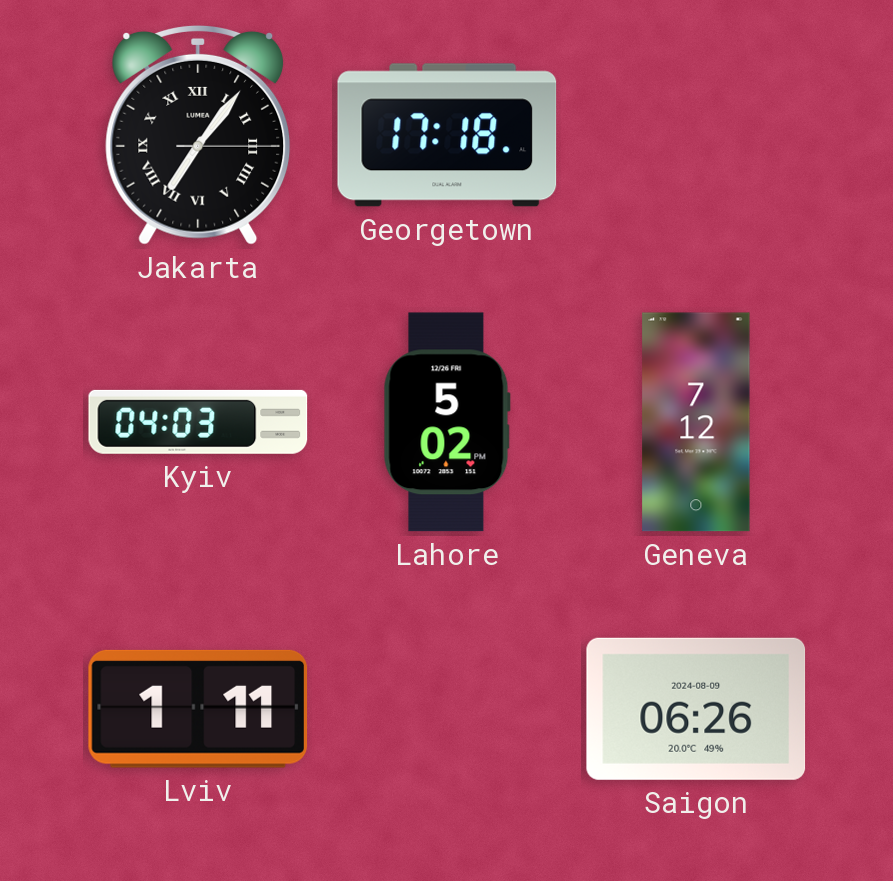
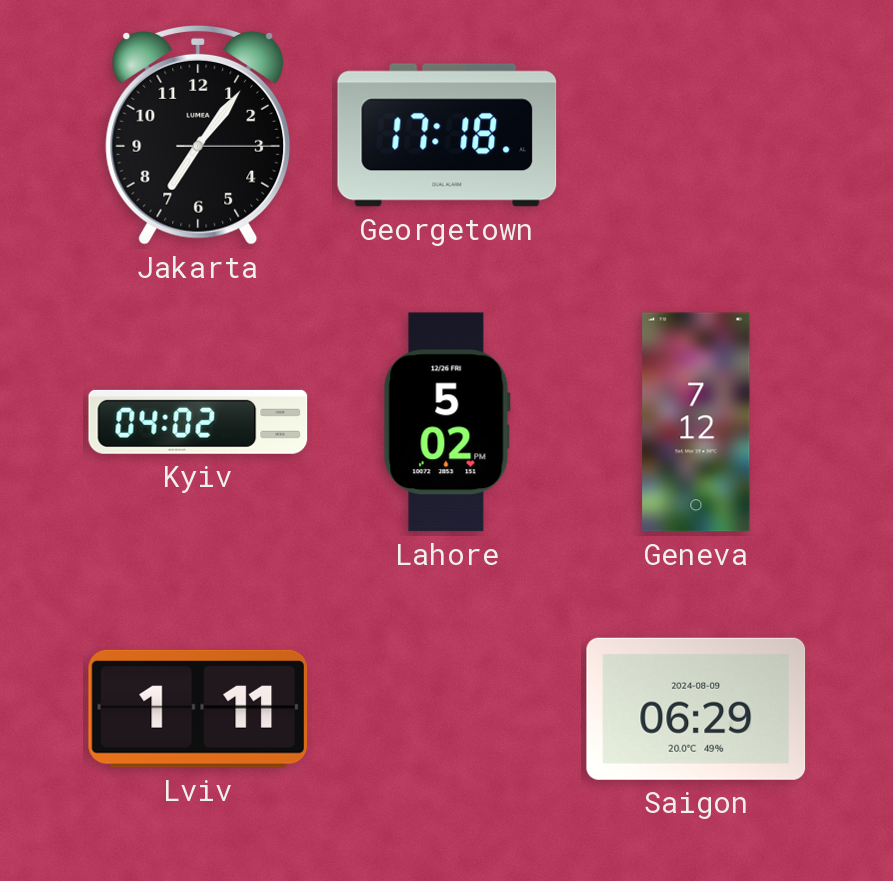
Jakarta numerals: Roman -> Arabic (198, 135)
Kyiv: 04:03 -> 04:02 (198, 422)
Saigon: 06:26 -> 06:29 (696, 709)
